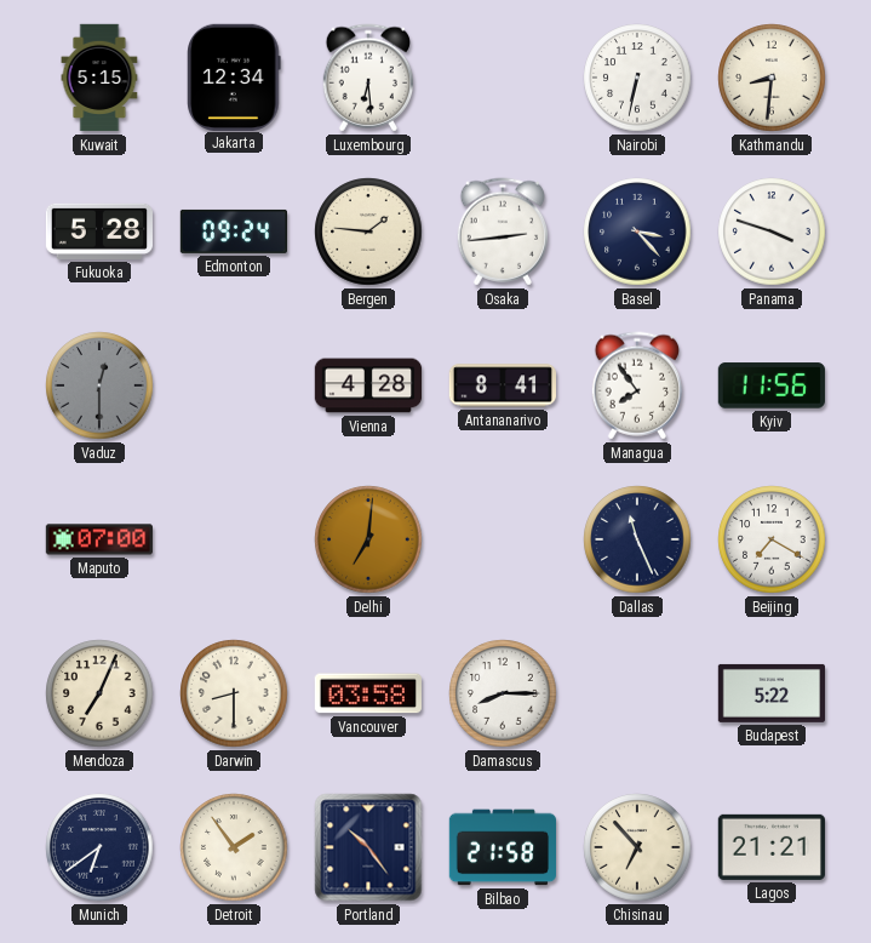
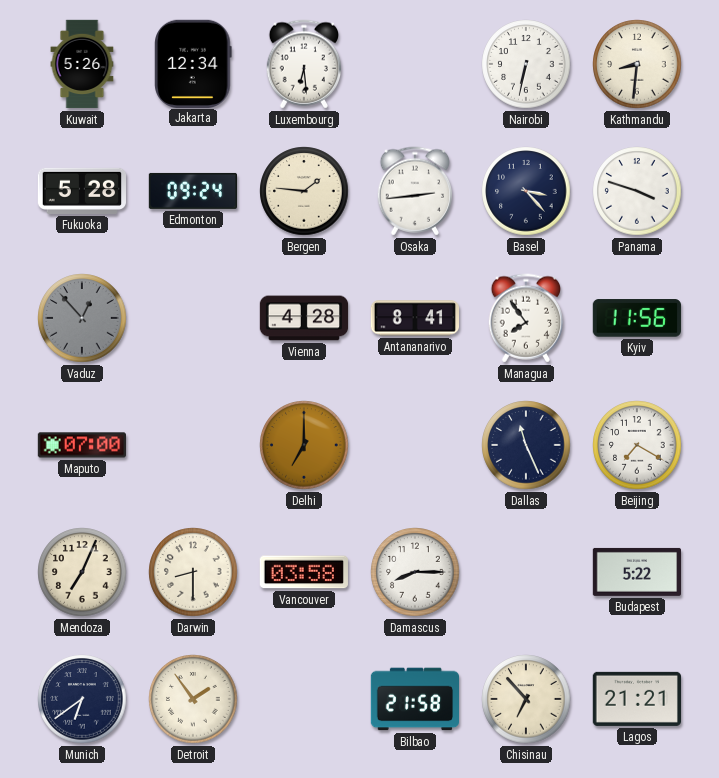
Kuwait: 5:15 -> 5:26 (82, 64)
Vaduz: 12:30 -> 12:53 (82, 318)
Delhi: 7:01 -> 7:00 (304, 445)
Portland: 10:24 -> none (368, 847)
